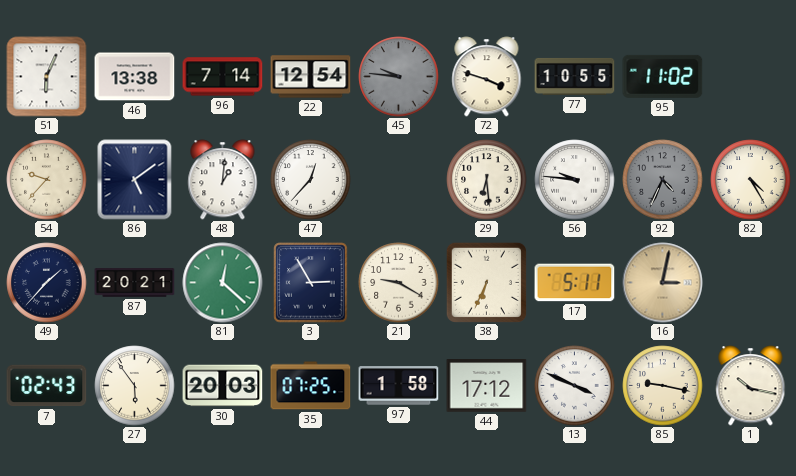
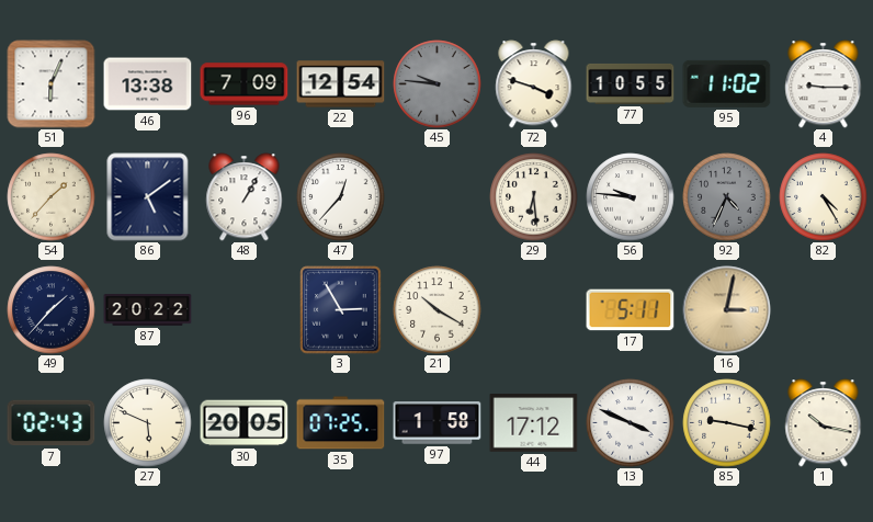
96: 7:14 -> 7:09 (245, 84)
4: none -> 9:15 (824, 84)
54: 9:37 -> 1:37 (52, 197)
48: 1:01 -> 1:05 (245, 197)
87: 20:21 -> 20:22 (148, 310)
81: 12:22 -> none (223, 283)
21: 9:20 -> 10:20 (438, 310)
38: 6:34 -> none (486, 282)
27: 5:54 -> 5:49 (148, 423)
30: 20:03 -> 20:05 (245, 423)
